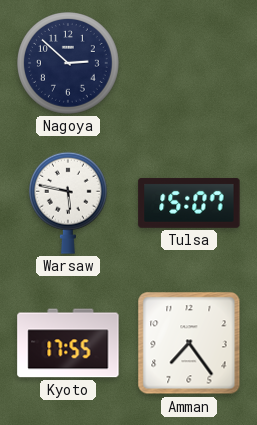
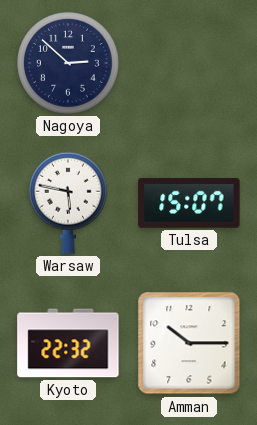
Kyoto: 17:55 -> 22:32 (68, 343)
Amman: 7:24 -> 10:15 (189, 343)
